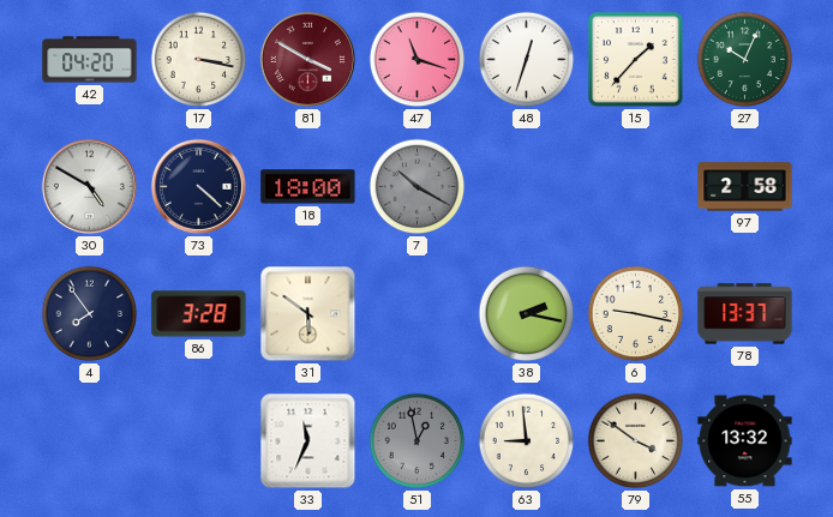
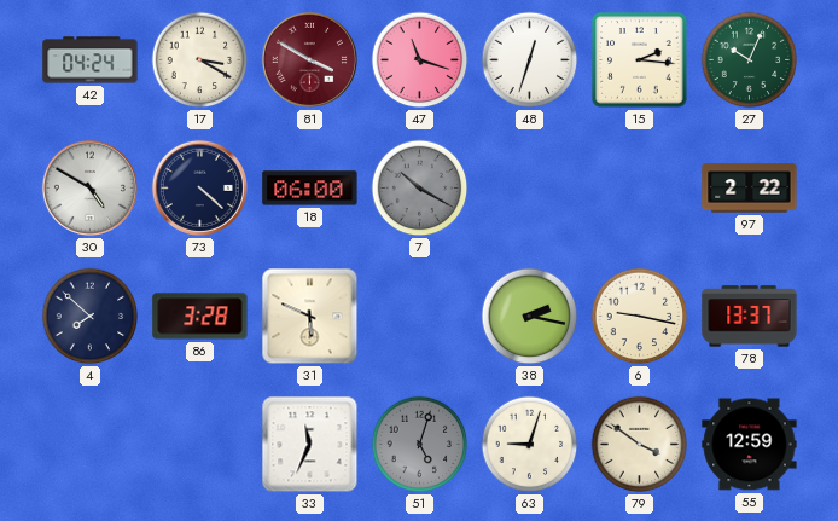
42: 04:20 -> 04:24 (91, 60)
17: 3:17 -> 3:20 (200, 60)
15: 1:37 -> 2:16 (640, 60)
18: 18:00 -> 06:00 (310, 189)
97: 2:58 -> 2:22 (750, 189)
4: 7:54 -> 7:52 (91, 317)
31: 5:51 -> 5:49 (310, 317)
51: 12:58 -> 5:03 (420, 445)
63: 8:59 -> 9:03 (530, 445)
55: 13:32 -> 12:59 (750, 445)
